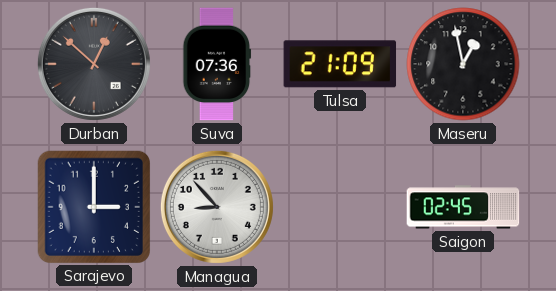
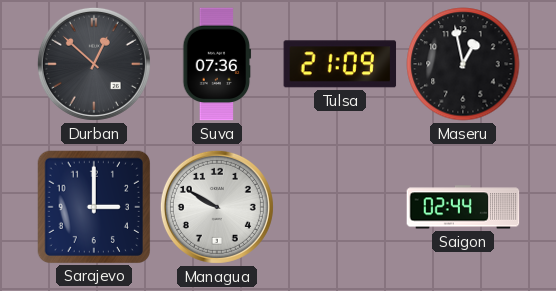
Managua: 8:53 -> 9:50 (217, 207)
Saigon: 02:45 -> 02:44 (463, 207)
